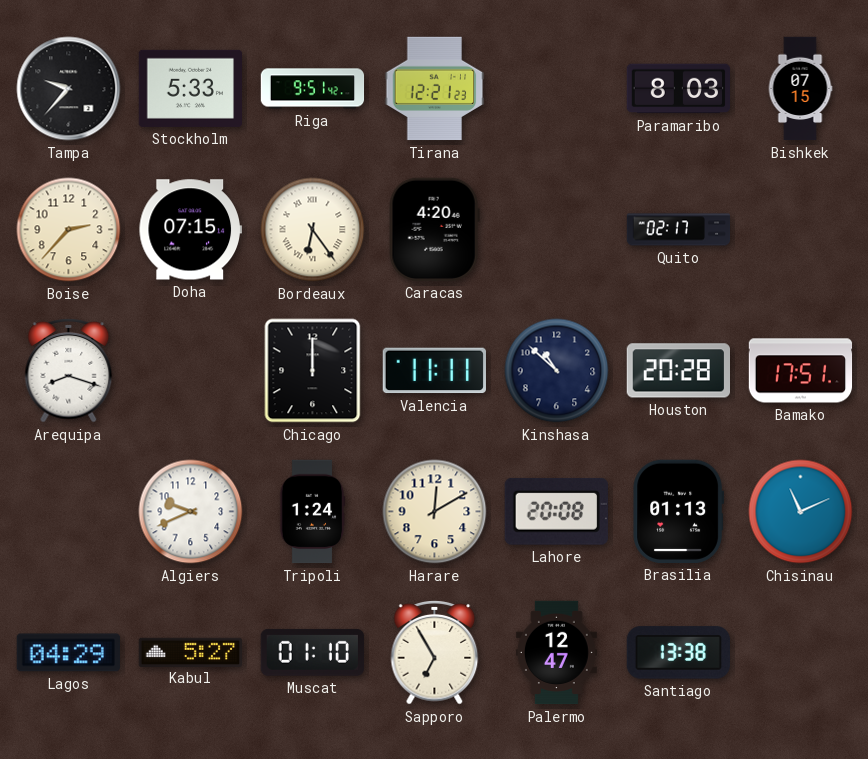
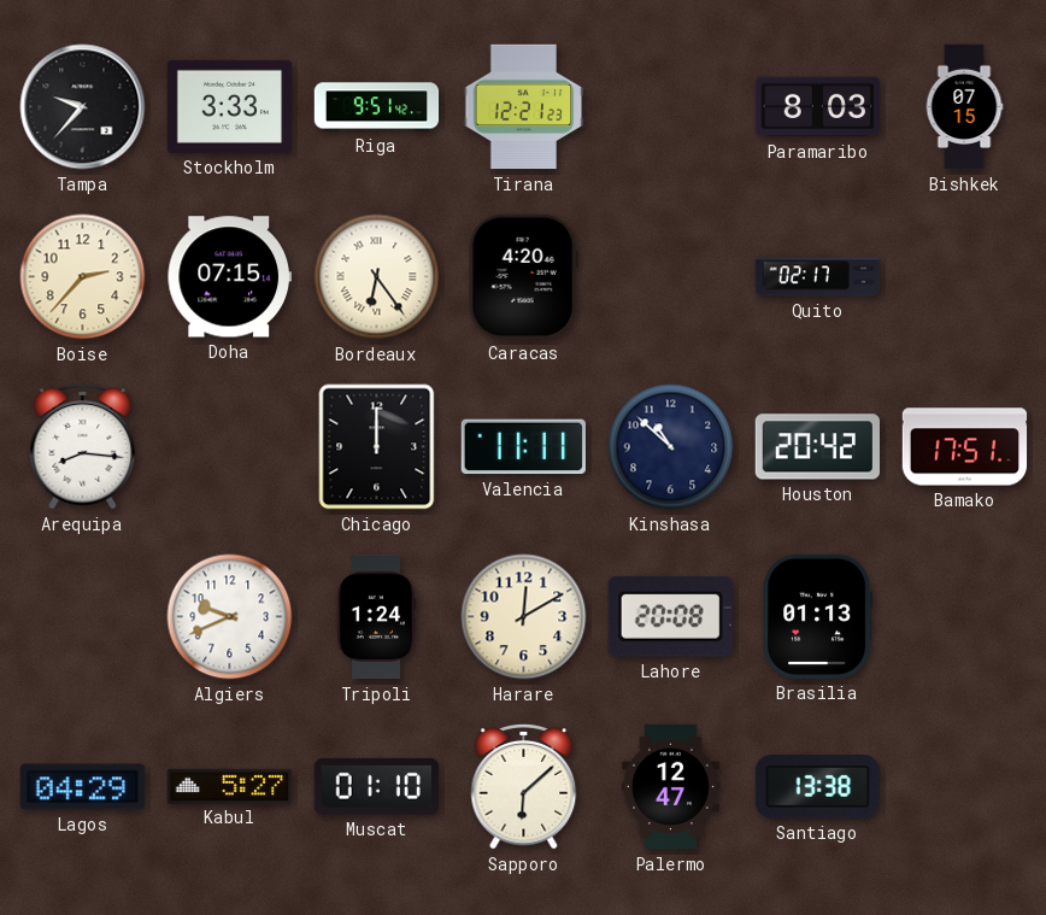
Stockholm: 5:33 -> 3:33 (229, 106)
Arequipa: 8:18 -> 8:16 (83, 447)
Houston: 20:28 -> 20:42 (817, 447)
Chisinau: 11:11 -> none (801, 512)
Sapporo: 6:55 -> 6:08 (524, 787)
